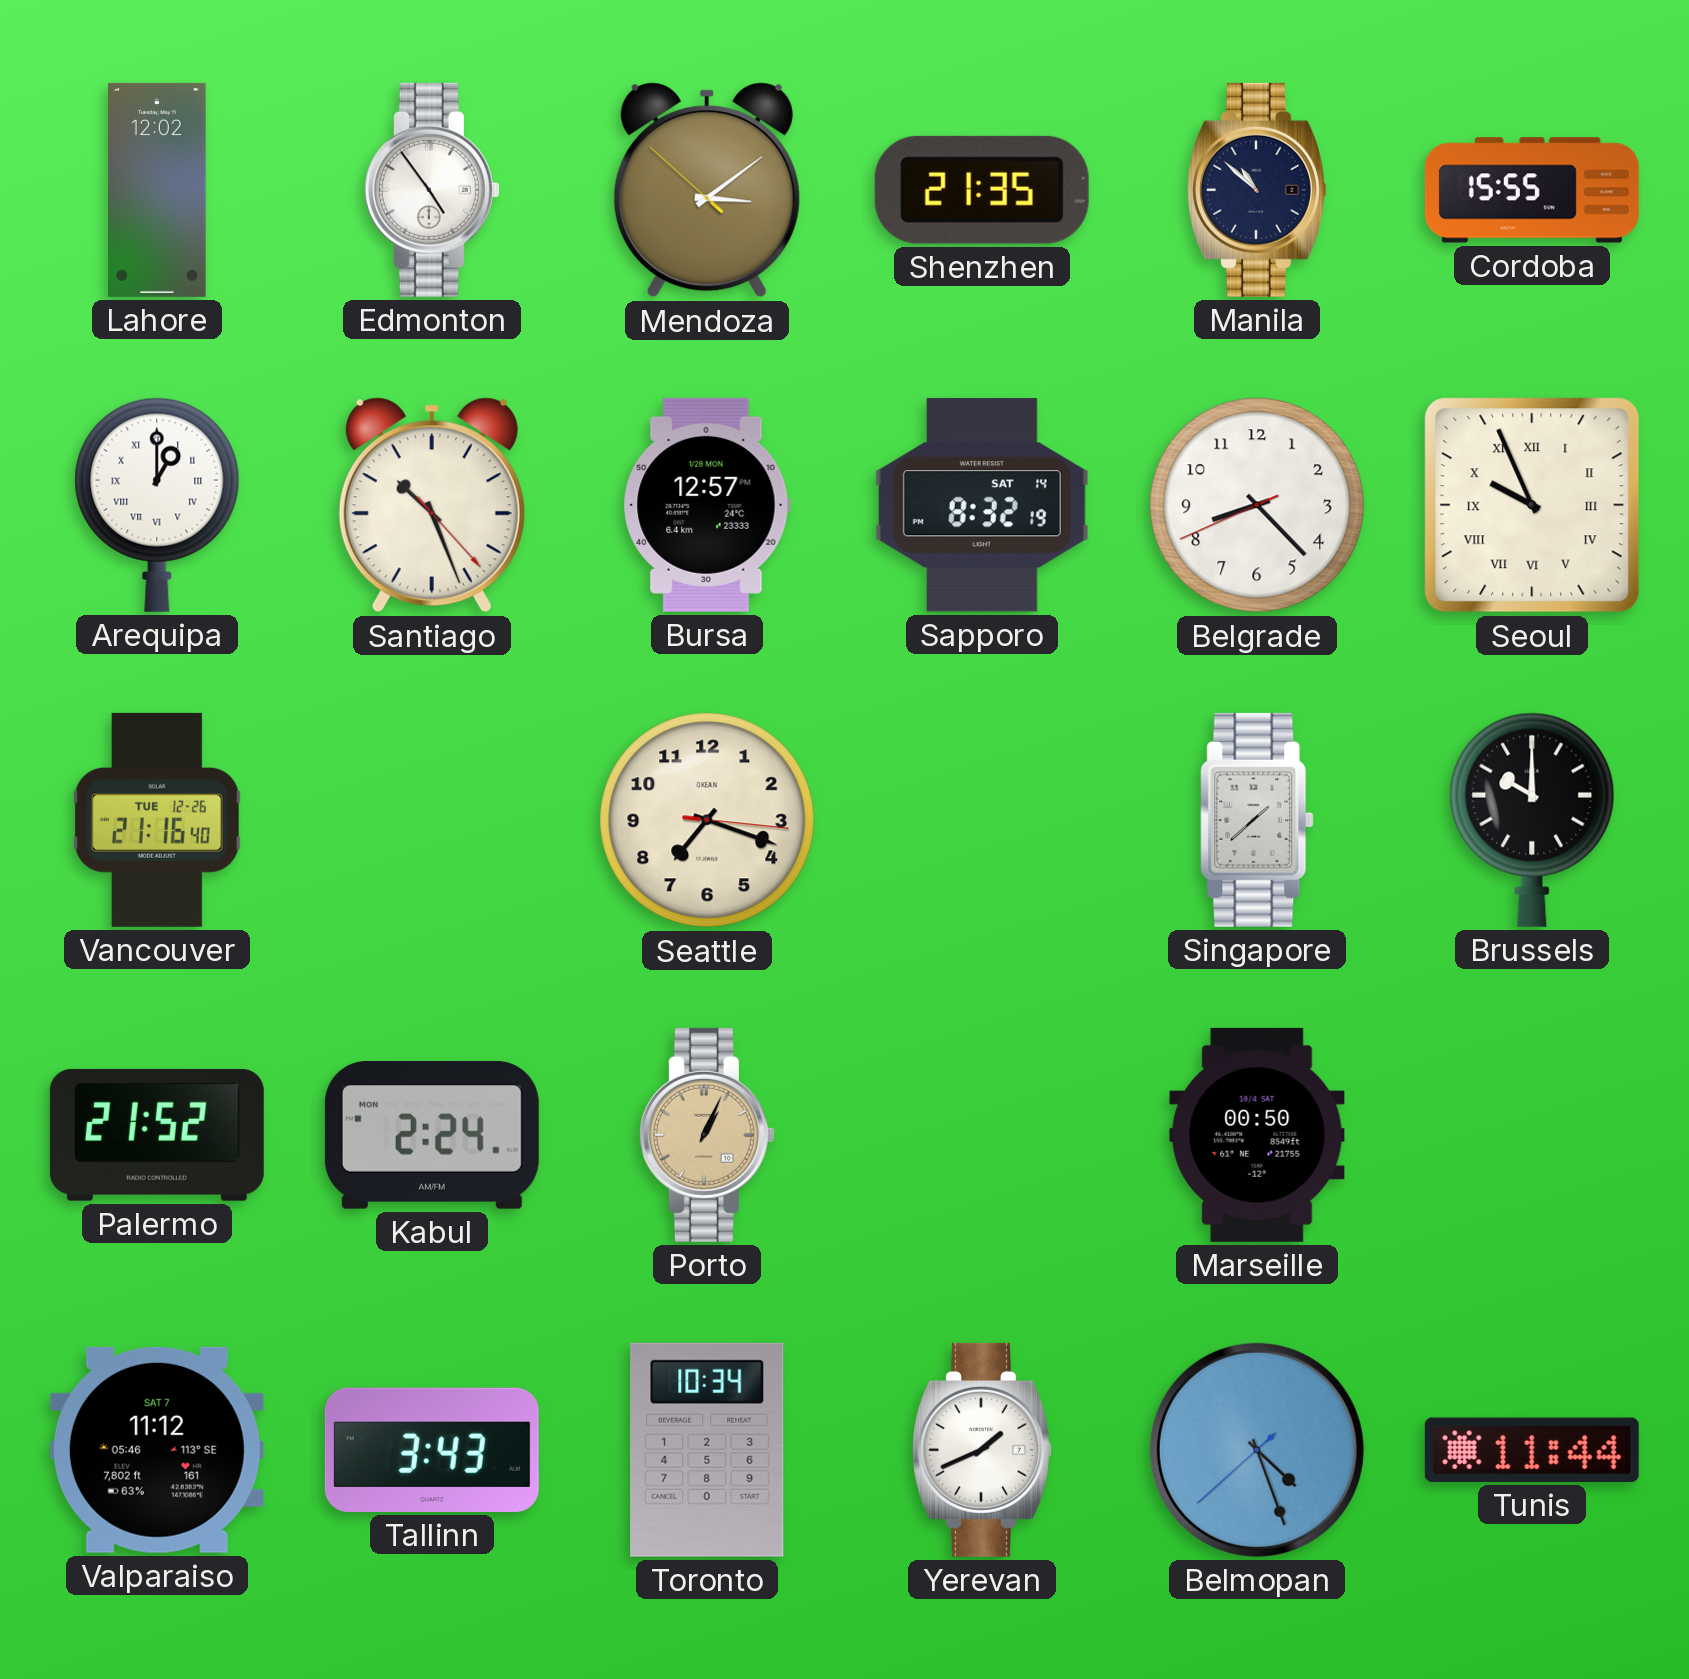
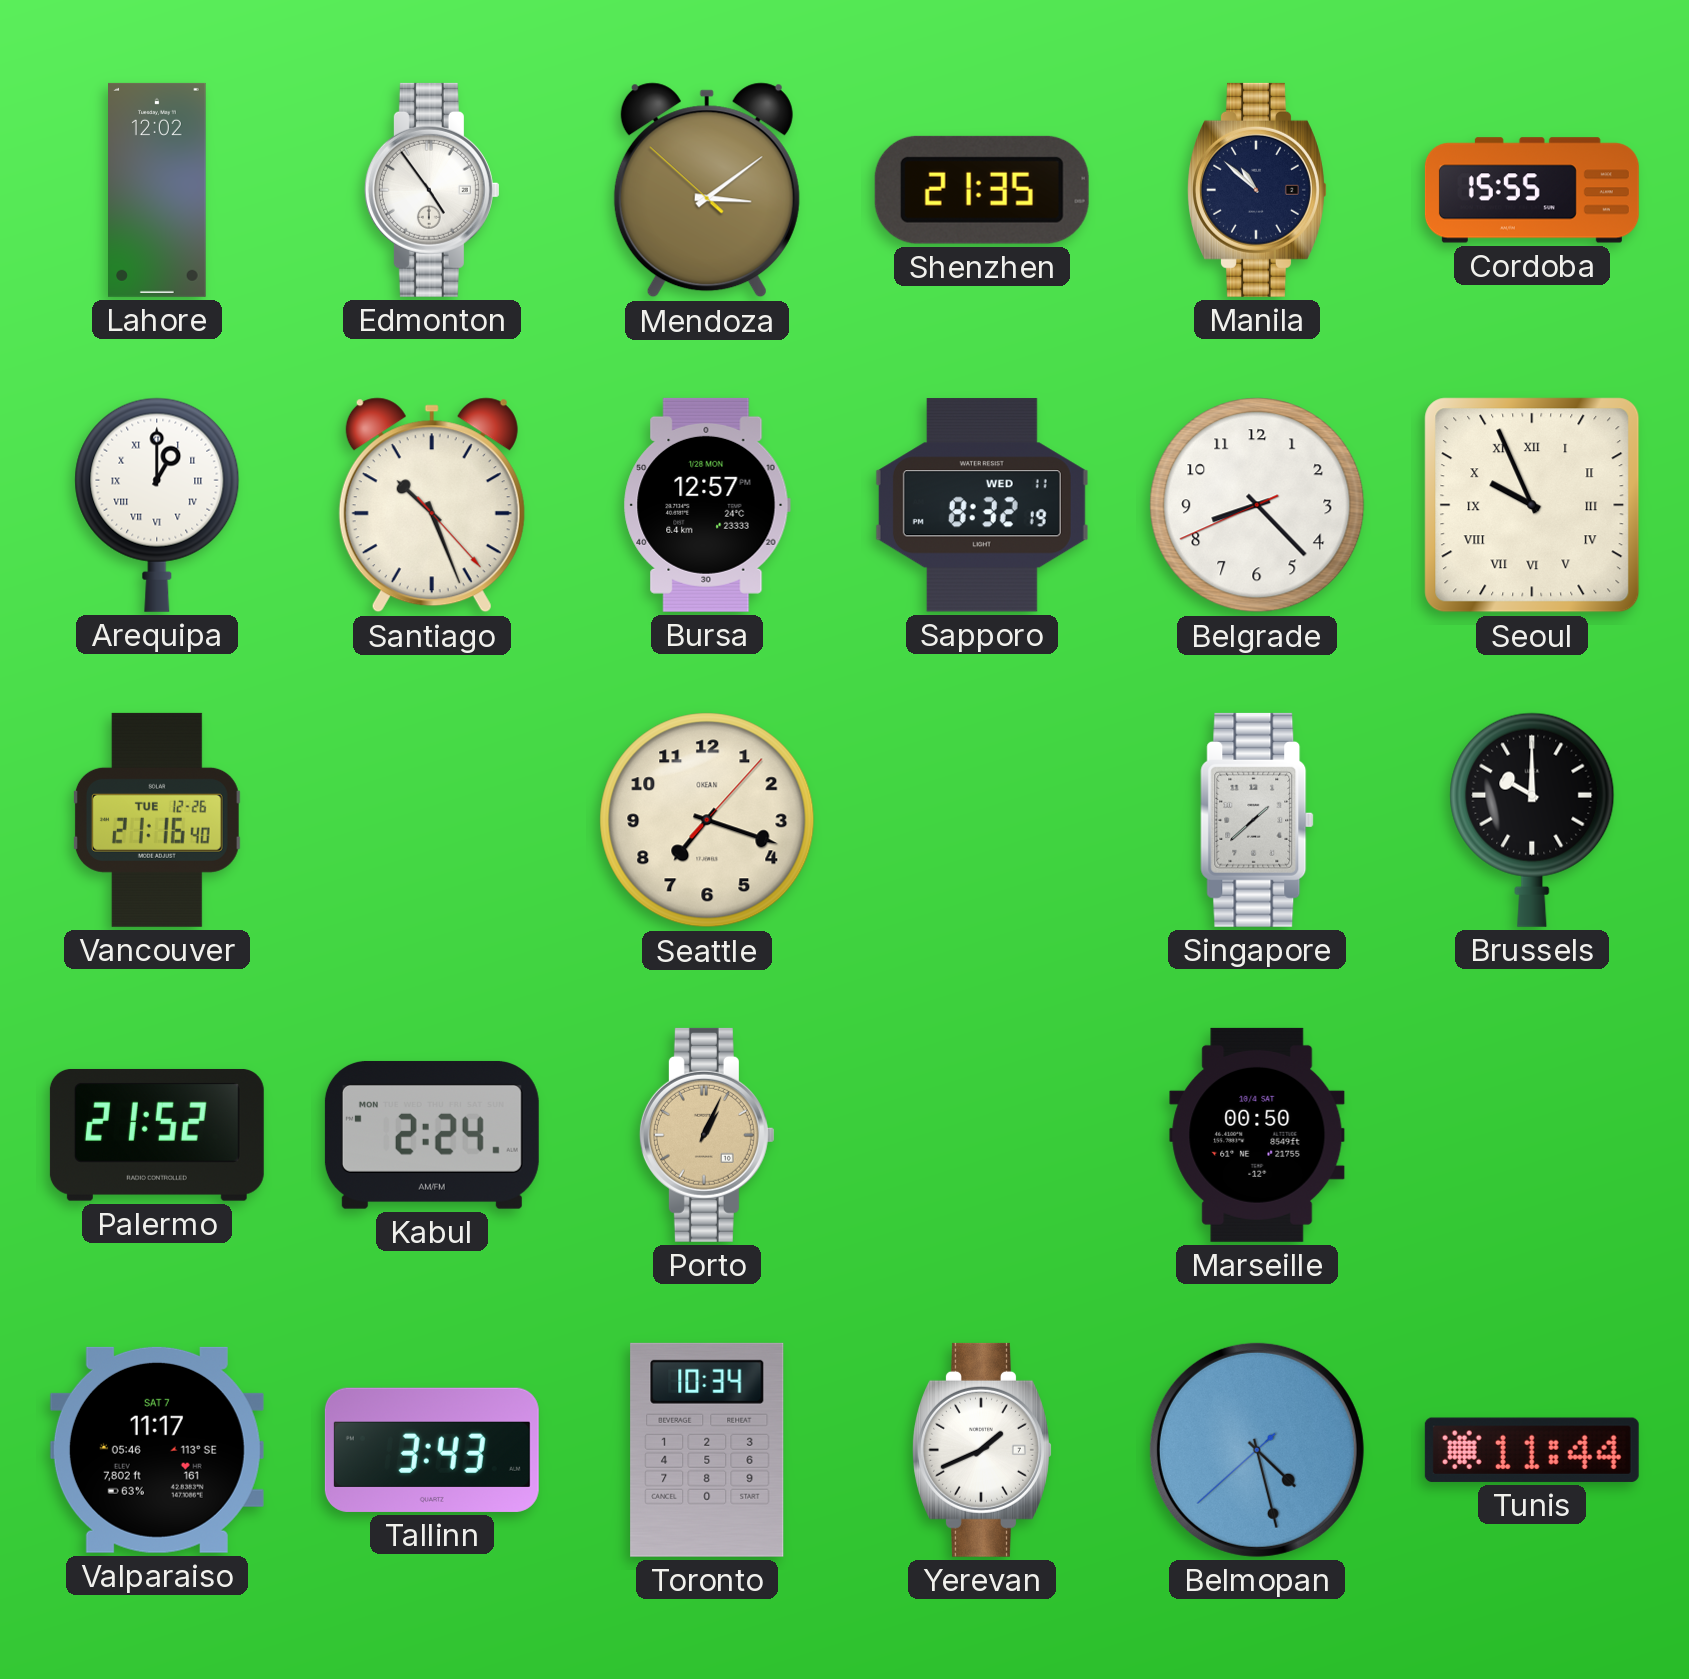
Sapporo date: SAT 14 -> WED 11 (982, 505)
Seattle: 7:18:16 -> 7:18:07 (707, 820)
Valparaiso: 11:12 -> 11:17 (157, 1450)
Belmopan: 4:26 -> 4:27 (1257, 1450)
